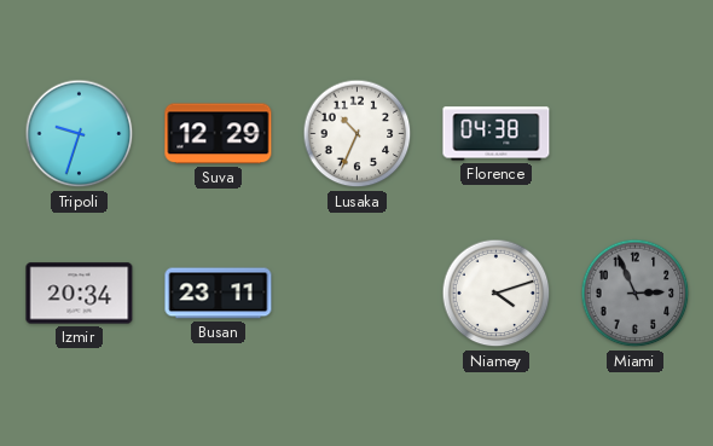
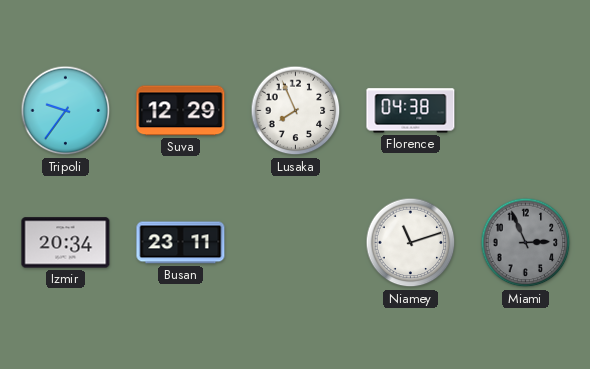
Tripoli: 9:33 -> 9:36 (66, 111)
Lusaka: 10:34 -> 7:56 (296, 111)
Niamey: 4:12 -> 11:12 (411, 243)
